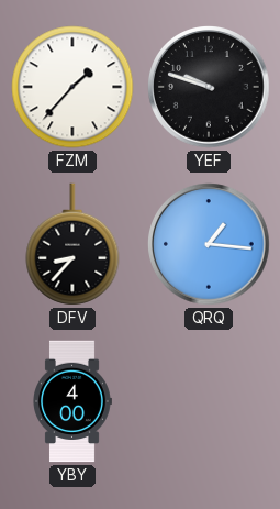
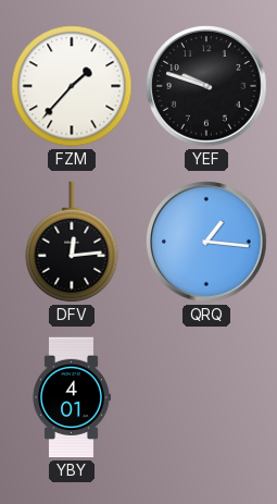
DFV: 8:37 -> 12:14 (72, 242)
YBY: 4:00 -> 4:01 (72, 397)
